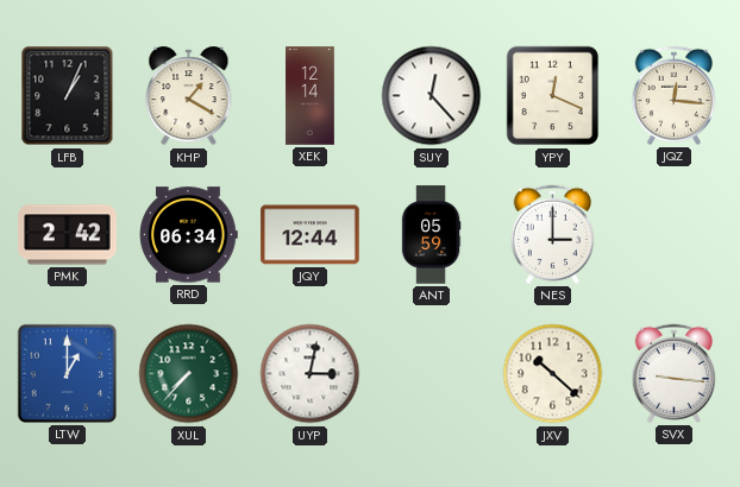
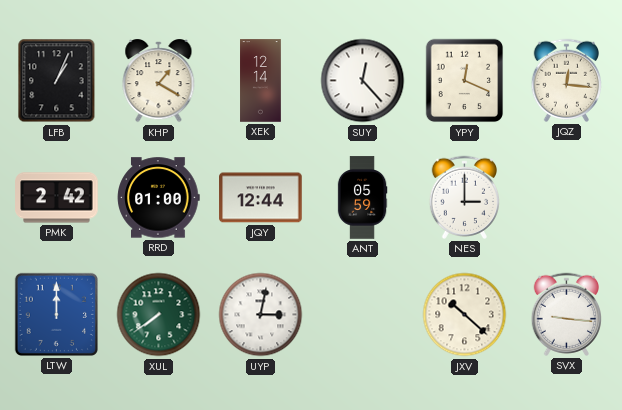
RRD: 06:34 -> 01:00 (159, 198)
LTW: 1:00 -> 12:00 (56, 314)
XUL: 7:37 -> 7:39 (159, 315)
